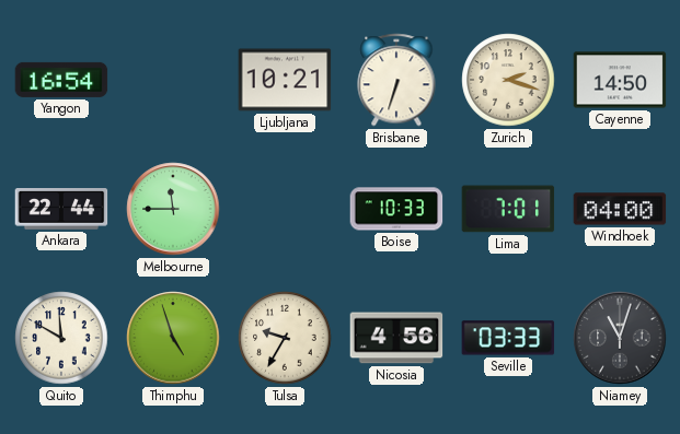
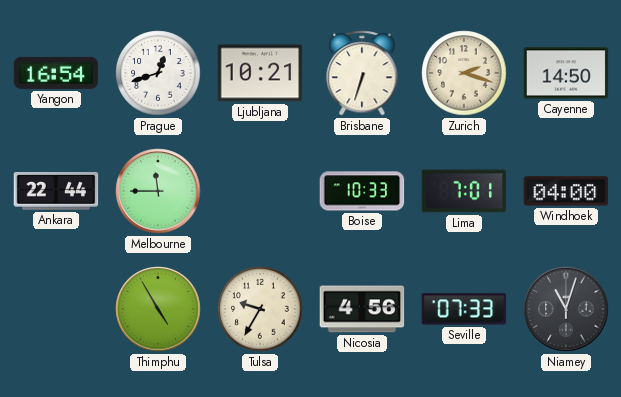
Prague: none -> 12:42 (158, 73)
Quito: 11:50 -> none (61, 338)
Thimphu: 4:57 -> 4:55 (158, 309)
Seville: 03:33 -> 07:33 (464, 309)
